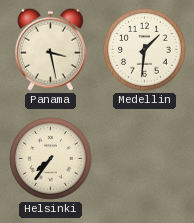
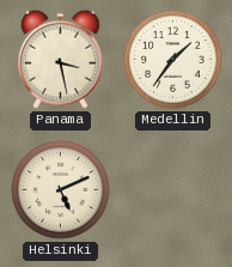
Medellin: 1:31 -> 1:36 (173, 60)
Helsinki: 7:36 -> 5:11 (61, 190)
